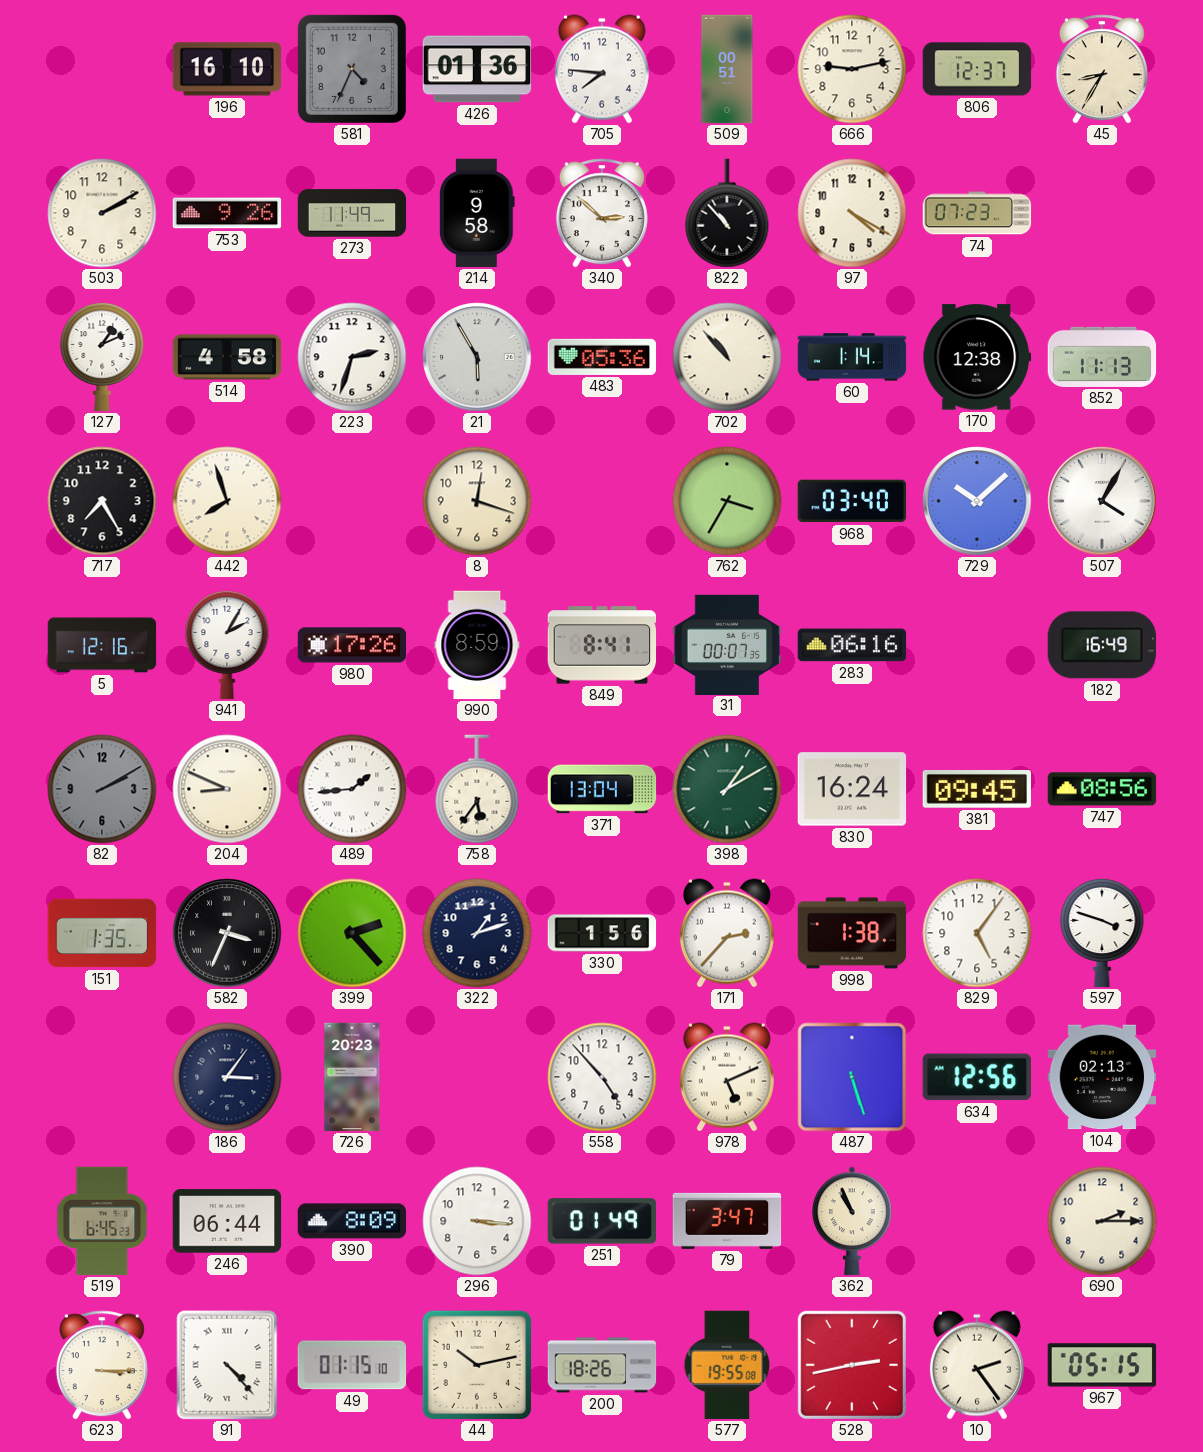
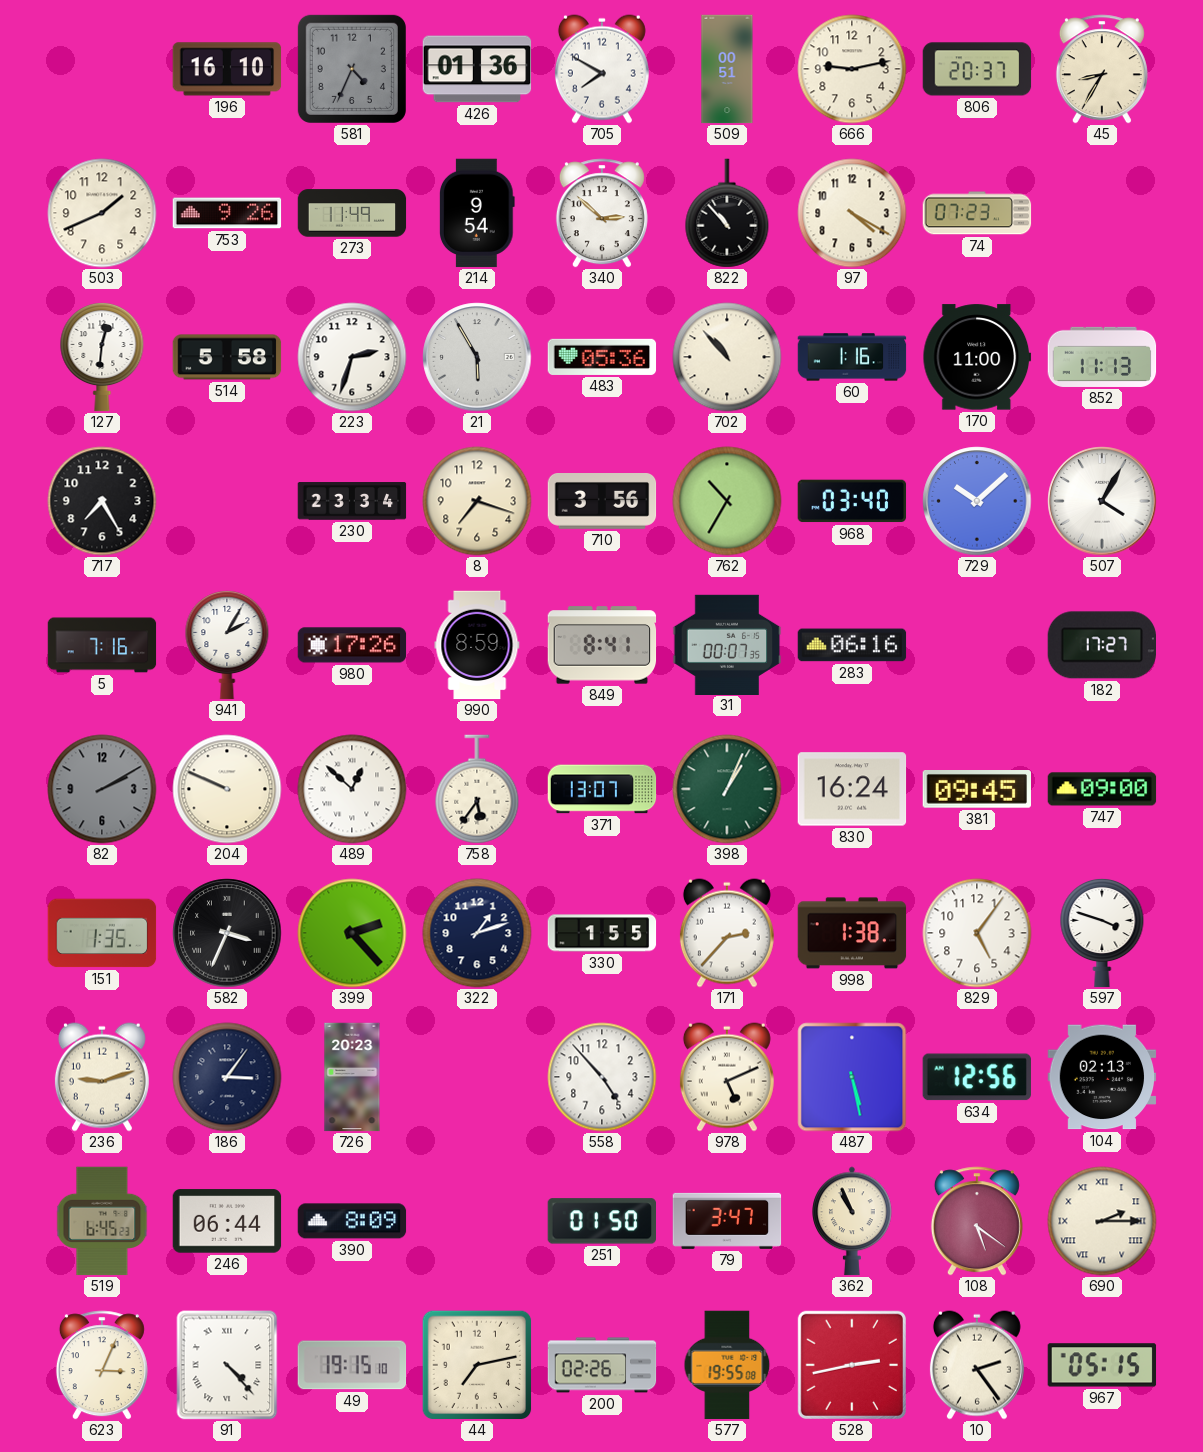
705: 7:46 -> 7:50 (602, 69)
806: 12:37 -> 20:37 (977, 69)
503: 2:10 -> 1:41 (102, 213)
214: 9:58 -> 9:54 (477, 213)
127: 1:11 -> 12:31 (102, 357)
514: 4:58 -> 5:58 (227, 357)
60: 1:14 -> 1:16 (852, 357)
170: 12:38 -> 11:00 (977, 357)
442: 7:57 -> none (227, 501)
230: none -> 23:34 (352, 501)
8: 12:18 -> 7:18 (477, 501)
710: none -> 3:56 (602, 502)
762: 3:35 -> 10:35 (727, 501)
5: 12:16 -> 7:16 (102, 645)
182: 16:49 -> 17:27 (1101, 645)
204: 8:49 -> 9:49 (227, 789)
489: 1:44 -> 12:52 (352, 789)
371: 13:04 -> 13:07 (602, 789)
398: 1:10 -> 1:04 (727, 789)
747: 08:56 -> 09:00 (1102, 789)
330: 1:56 -> 1:55 (602, 933)
236: none -> 9:12 (102, 1077)
487: 5:27 -> 5:28 (852, 1077)
296: 3:16 -> none (477, 1221)
251: 01:49 -> 01:50 (602, 1221)
108: none -> 5:21 (977, 1221)
690 numerals: Arabic -> Roman (1102, 1221)
623: 3:15 -> 3:04 (102, 1365)
49: 01:15 -> 19:15 (352, 1365)
44: 10:13 -> 7:13 (477, 1365)
200: 18:26 -> 02:26 (602, 1365)
